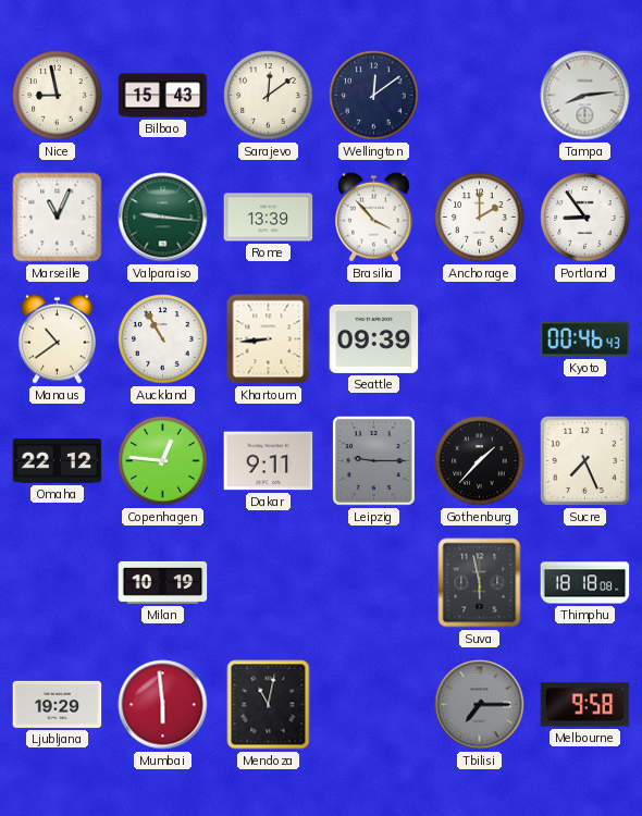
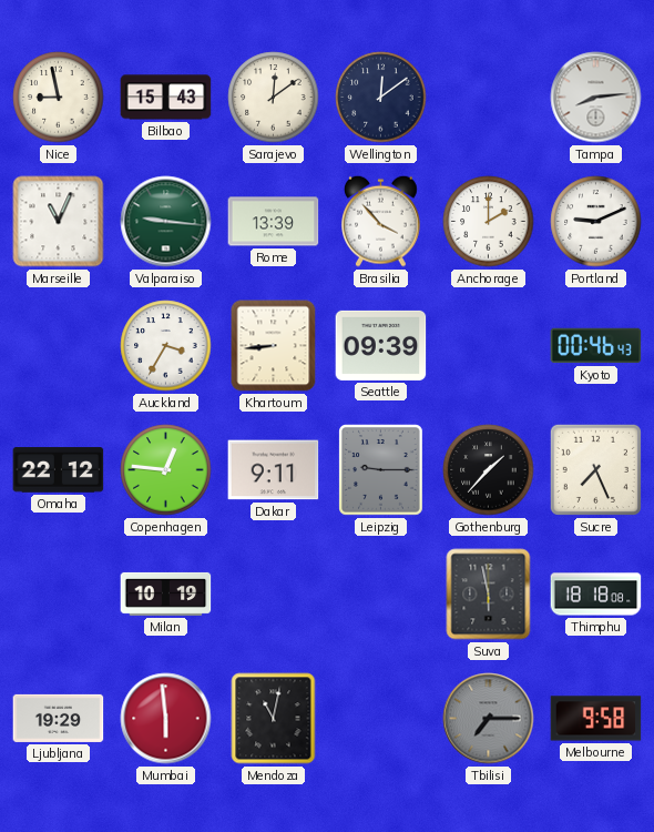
Portland: 8:54 -> 9:11 (596, 222)
Manaus: 10:39 -> none (58, 338)
Auckland: 10:55 -> 3:35 (166, 346)
